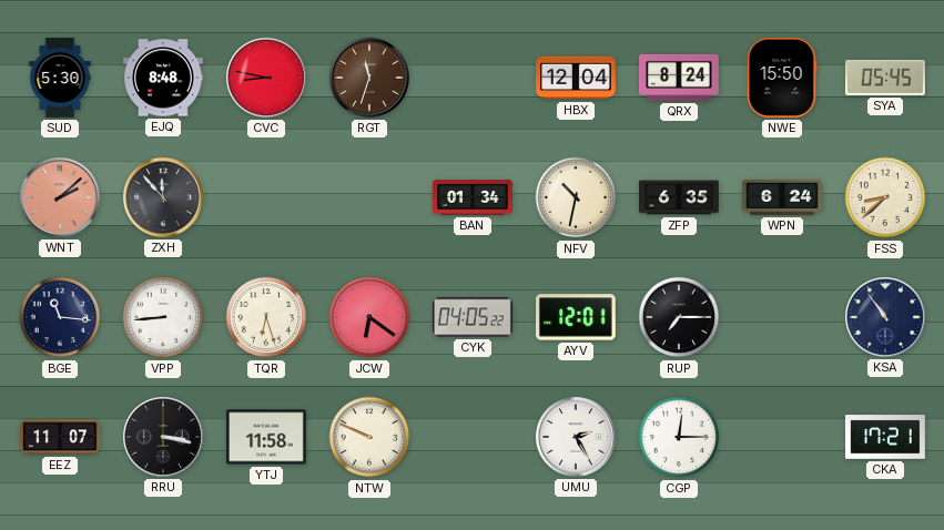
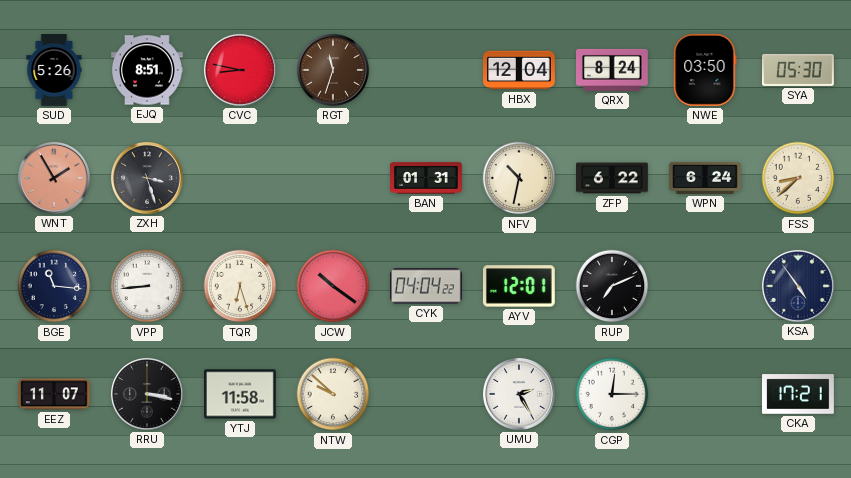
SUD: 5:30 -> 5:26 (54, 70)
EJQ: 8:48 -> 8:51 (148, 70)
NWE: 15:50 -> 03:50 (705, 70)
SYA: 05:45 -> 05:30 (799, 70)
WNT: 2:08 -> 1:55 (54, 178)
ZXH: 11:53 -> 3:27 (147, 178)
BAN: 01:34 -> 01:31 (427, 178)
ZFP: 6:35 -> 6:22 (613, 178)
JCW: 6:21 -> 10:21 (333, 286)
CYK: 04:05 -> 04:04 (426, 286)
RUP: 7:15 -> 7:11 (612, 286)
KSA: 10:54 -> 4:54 (798, 286)
NTW: 9:49 -> 9:52 (333, 394)
